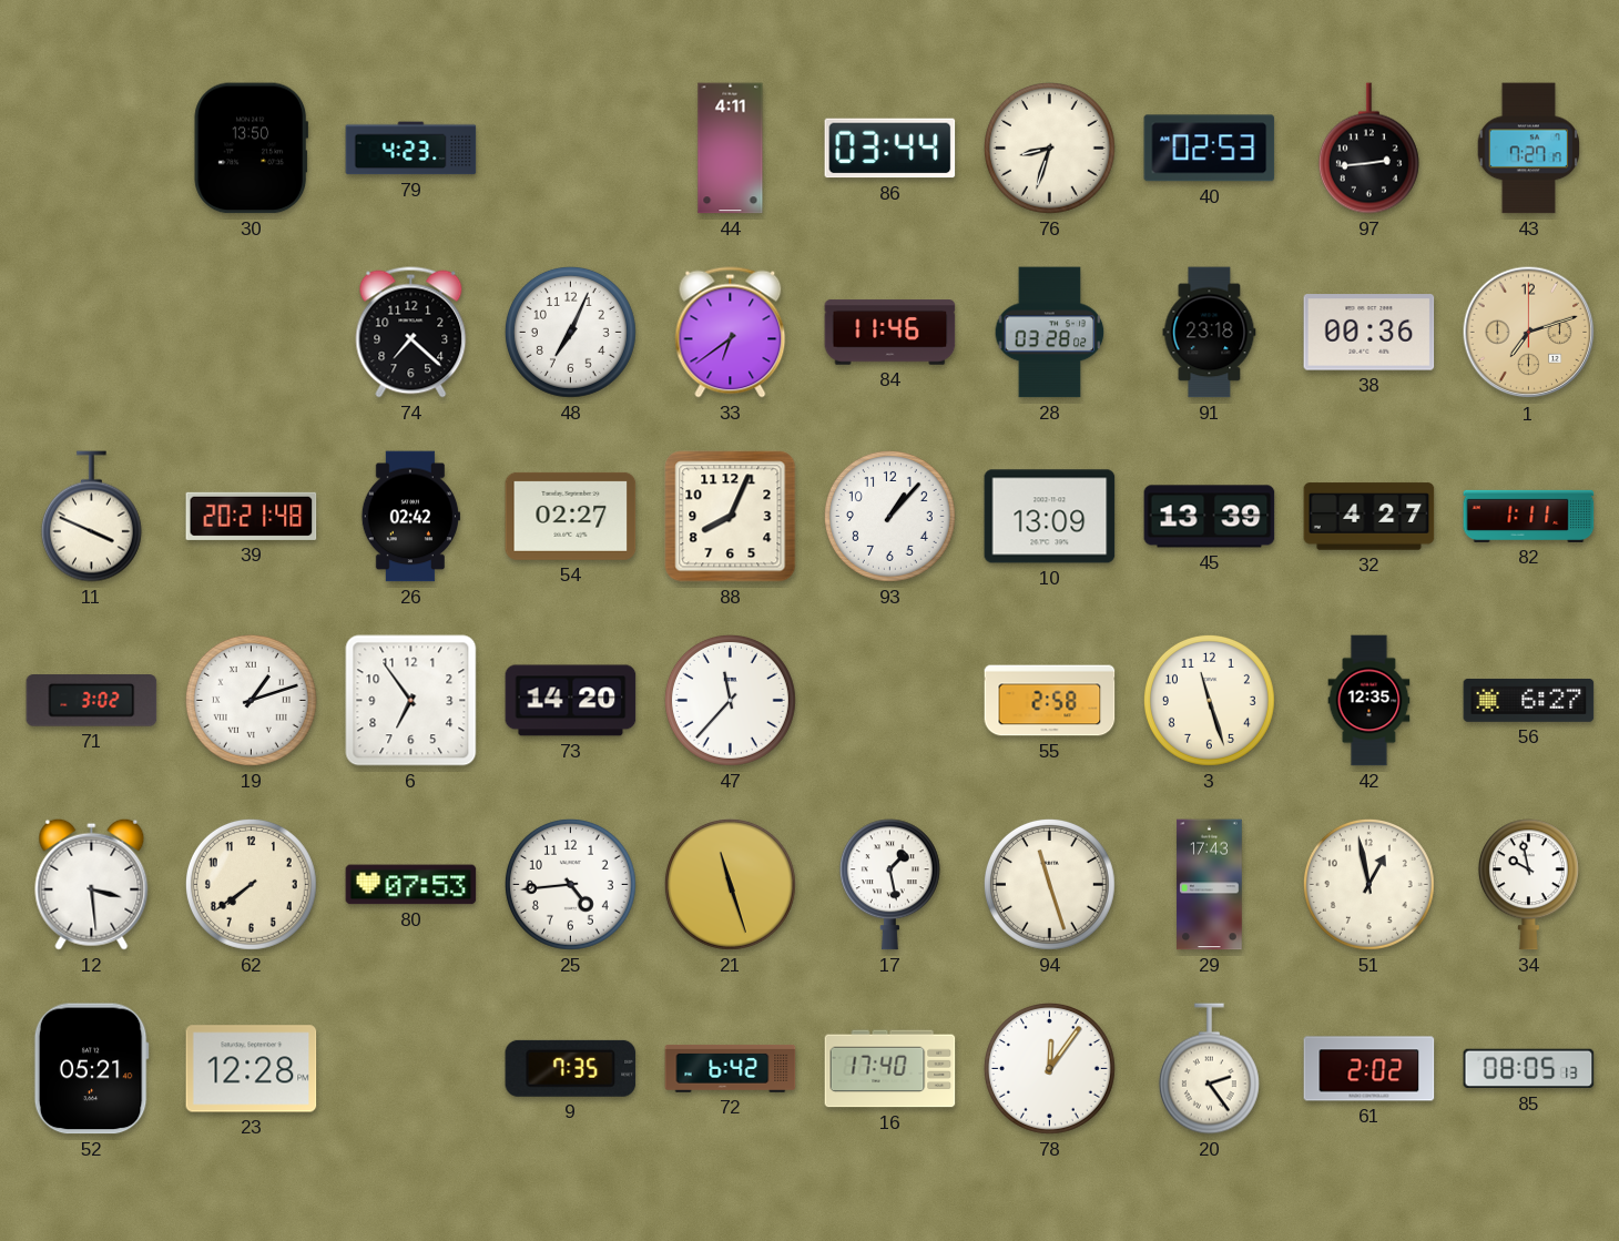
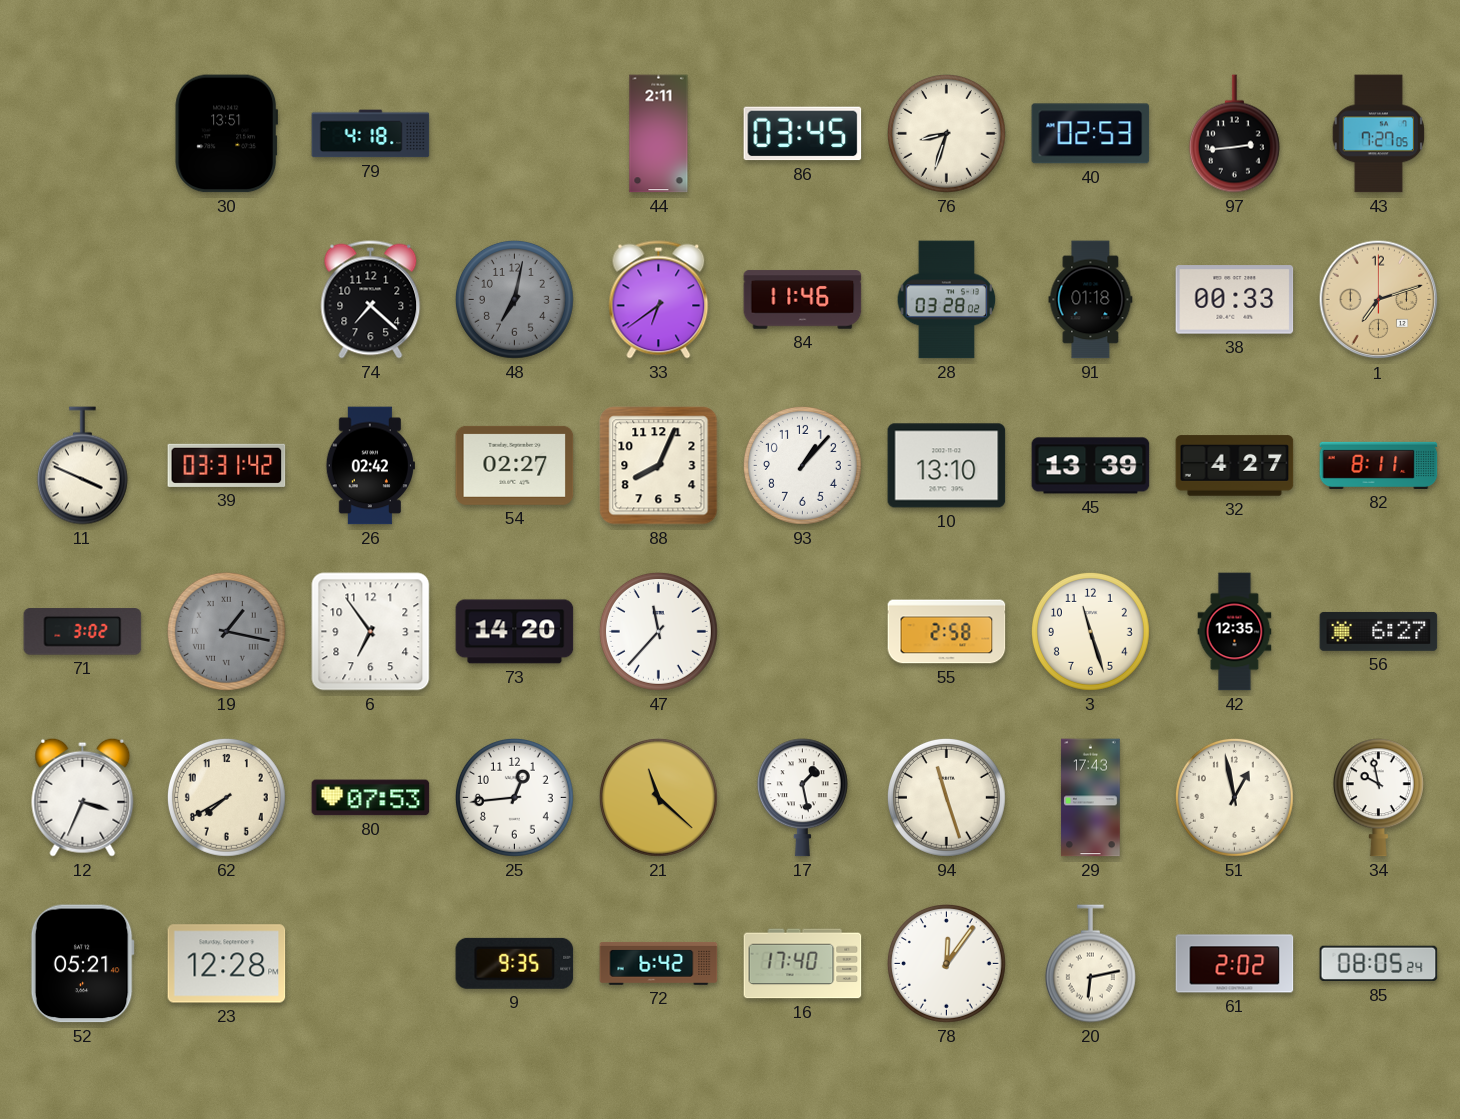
30: 13:50 -> 13:51 (226, 134)
79: 4:23 -> 4:18 (371, 134)
44: 4:11 -> 2:11 (659, 134)
86: 03:44 -> 03:45 (803, 134)
43: 7:27:17 -> 7:27:05 (1379, 134)
48: 7:04 -> 7:02 (514, 299)
48 dial: white -> grey (514, 299)
91: 23:18 -> 01:18 (1091, 300)
38: 00:36 -> 00:33 (1235, 300)
39: 20:21 -> 03:31 (227, 465)
10: 13:09 -> 13:10 (947, 466)
82: 1:11 -> 8:11 (1379, 465)
19: 1:12 -> 1:17 (226, 631)
19 dial: white -> grey (226, 631)
12: 3:29 -> 3:34 (83, 797)
62: 7:39 -> 7:40 (226, 797)
25: 4:44 -> 12:44 (514, 797)
21: 11:27 -> 11:22 (658, 797)
9: 7:35 -> 9:35 (515, 963)
20: 2:24 -> 6:13 (1090, 964)
85: 08:05:13 -> 08:05:24 (1379, 964)
